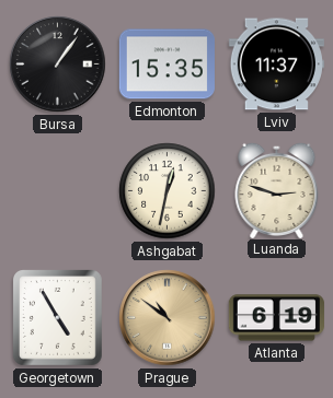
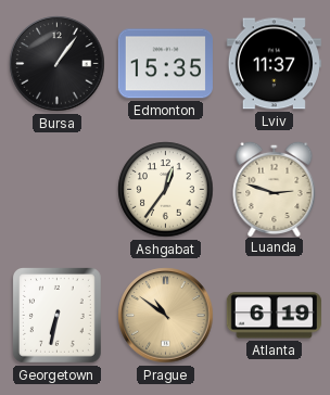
Ashgabat: 12:32 -> 12:36 (166, 190)
Georgetown: 4:55 -> 6:32 (58, 316)
